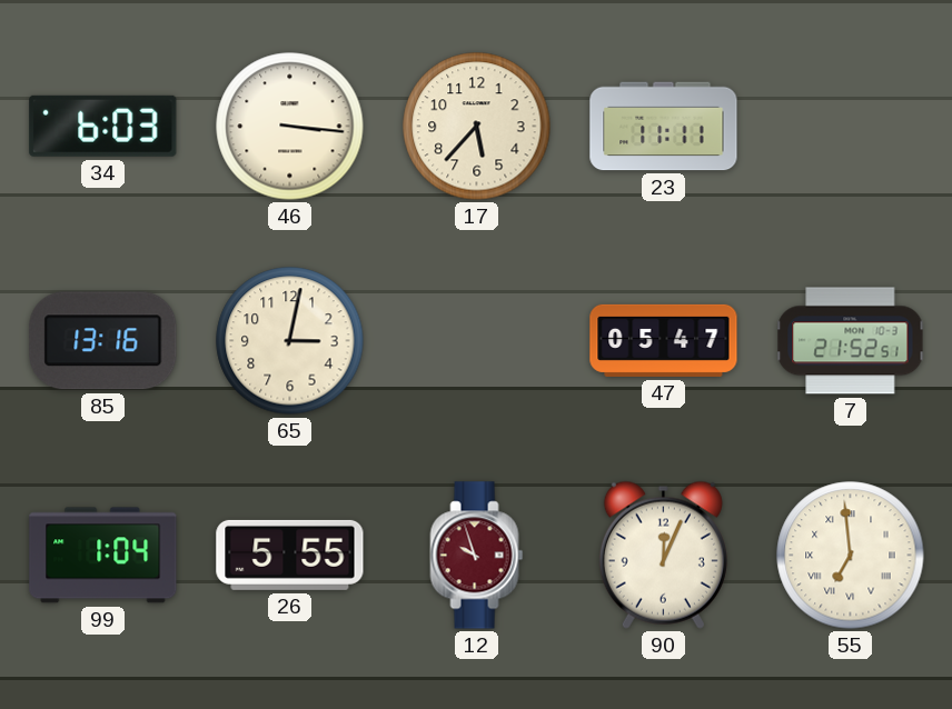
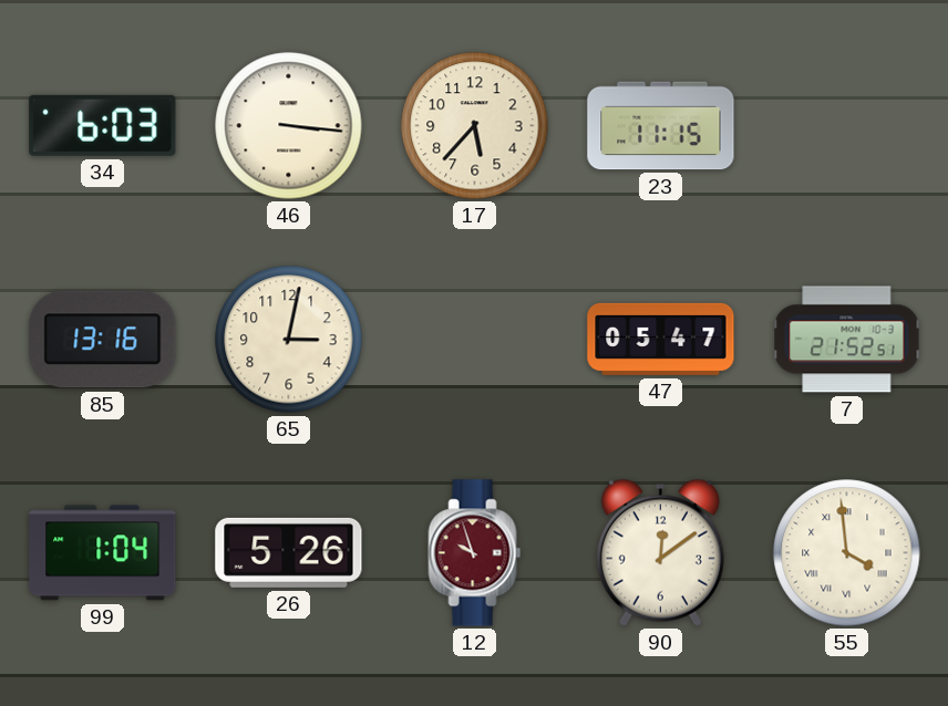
23: 11:11 -> 11:15 (661, 126)
26: 5:55 -> 5:26 (289, 552)
90: 12:04 -> 12:09 (660, 552)
55: 6:59 -> 3:59 (847, 553)
